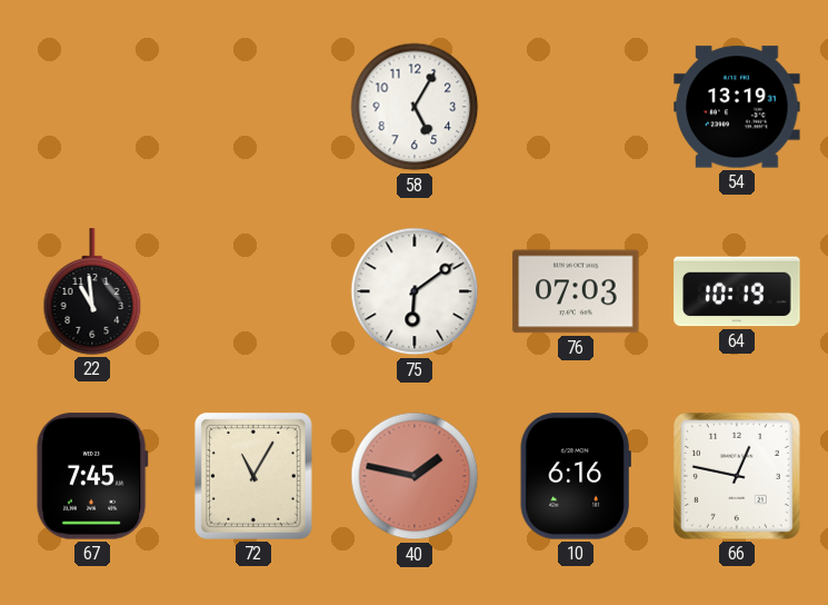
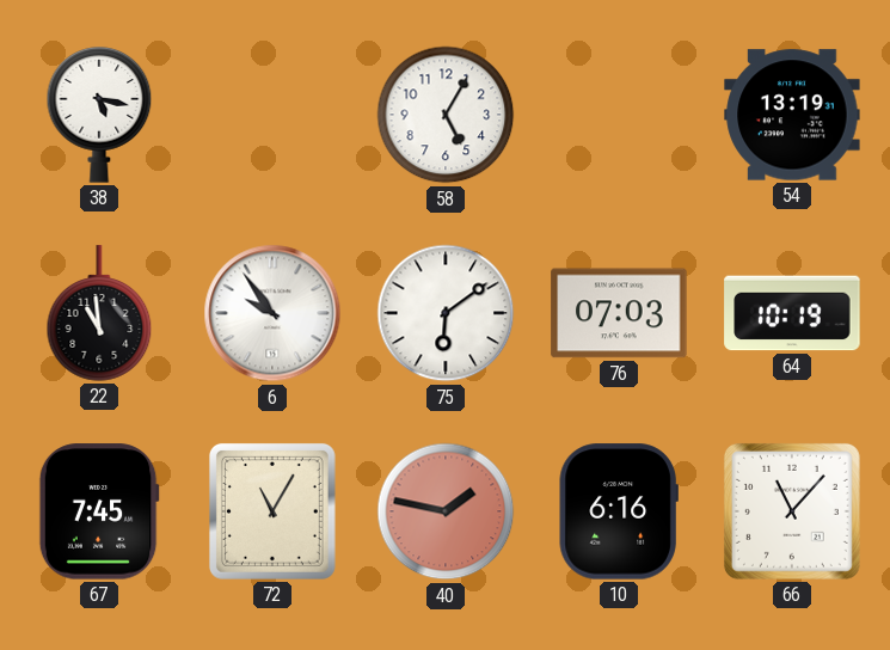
38: none -> 5:17 (99, 115)
6: none -> 9:54 (272, 313)
66: 12:47 -> 11:07 (792, 511)
